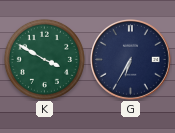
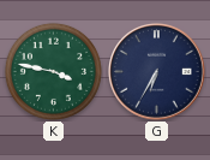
K: 3:50 -> 3:47 (53, 71)
